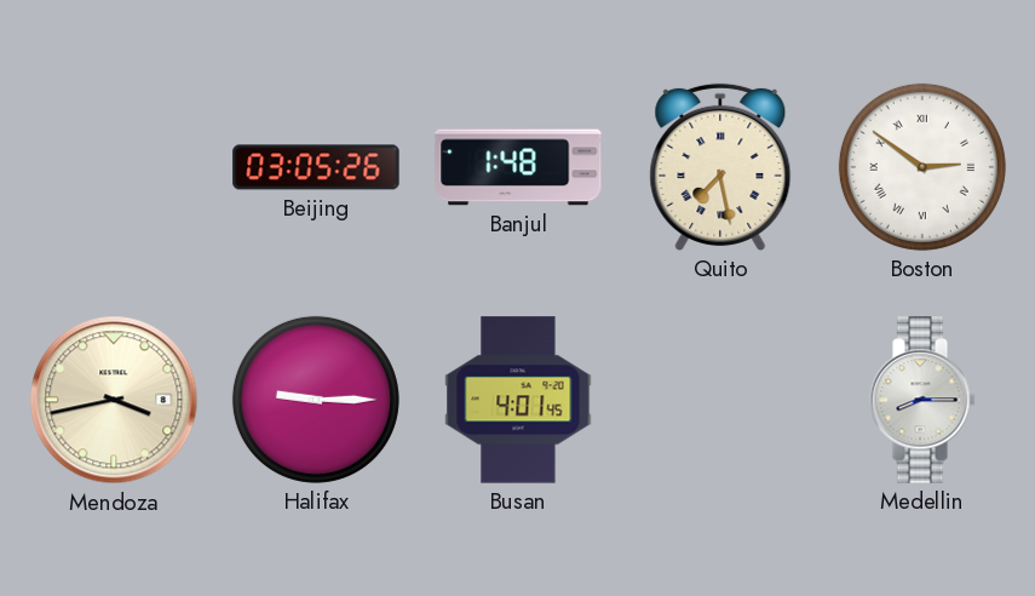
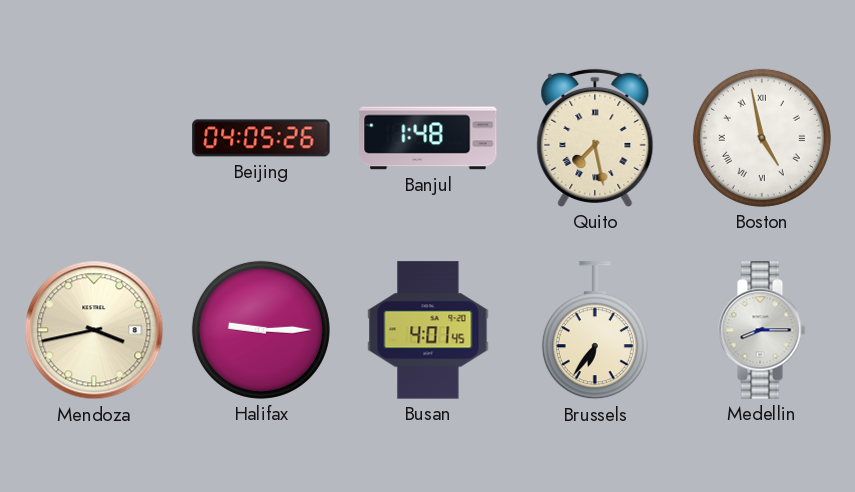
Beijing: 03:05 -> 04:05 (261, 138)
Boston: 2:51 -> 4:58 (762, 138)
Brussels: none -> 6:36 (595, 331)
